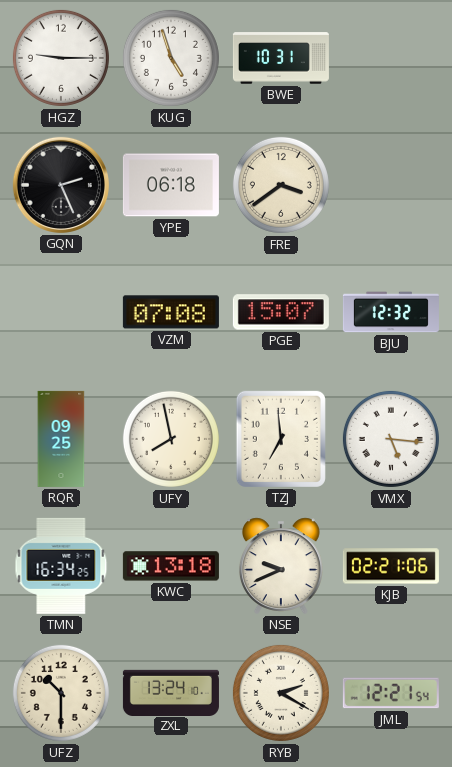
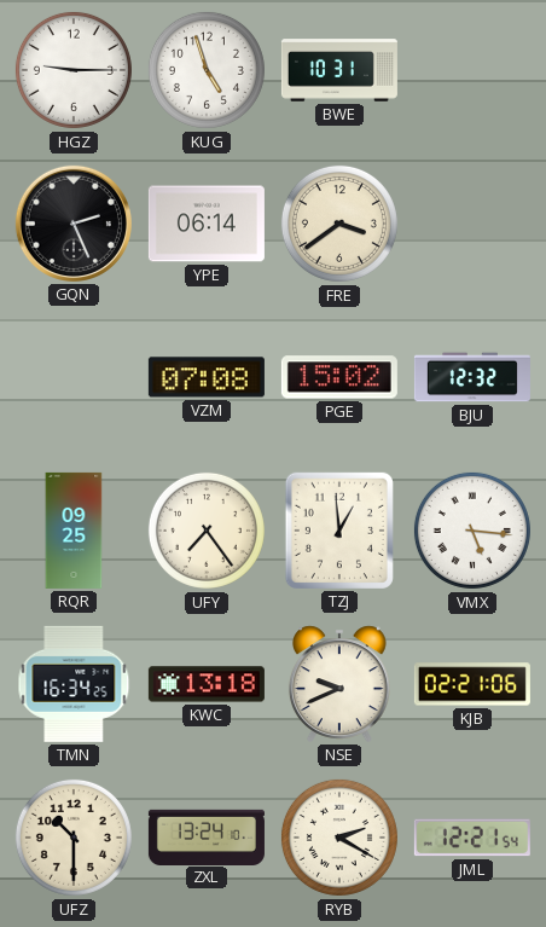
YPE: 06:18 -> 06:14 (207, 224)
PGE: 15:07 -> 15:02 (339, 377)
UFY: 7:58 -> 7:24 (207, 531)
TZJ: 6:59 -> 12:59 (339, 531)
